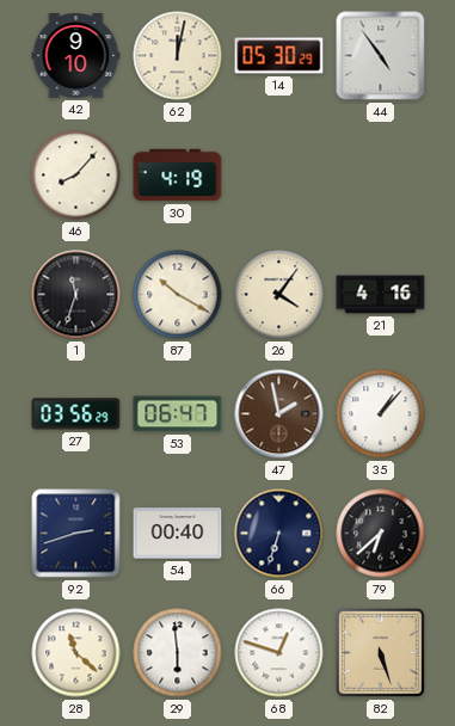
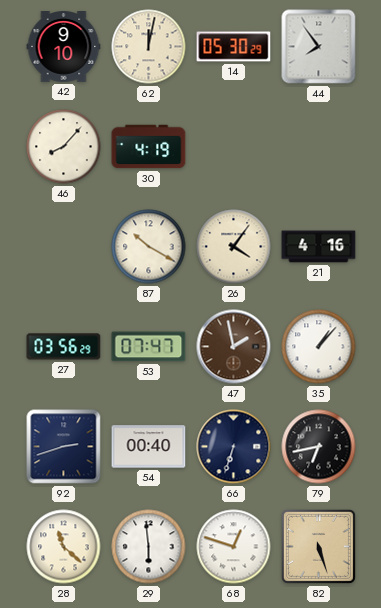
44: 4:54 -> 7:54 (319, 47)
1: 11:33 -> none (76, 295)
53: 06:47 -> 07:47 (149, 347)
79: 6:38 -> 6:43 (319, 447)
